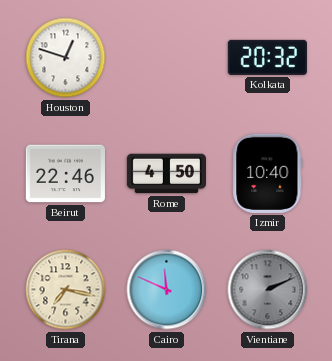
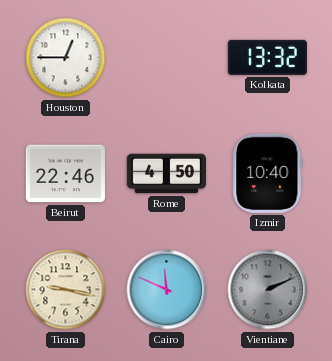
Houston: 12:48 -> 12:45 (66, 58)
Kolkata: 20:32 -> 13:32 (267, 57)
Tirana: 7:17 -> 9:17 (66, 290)
